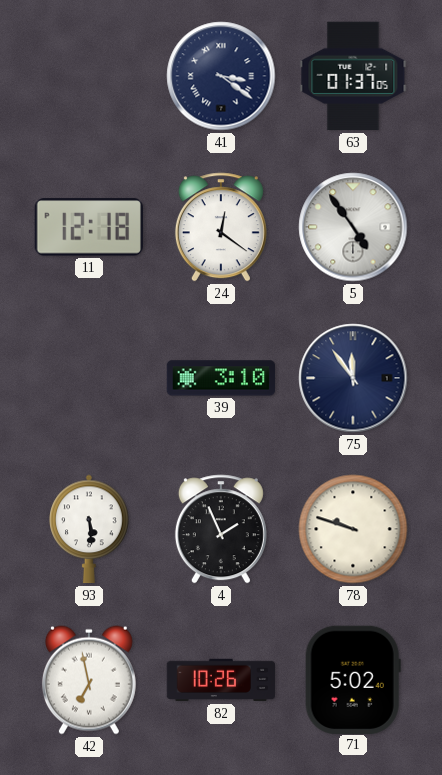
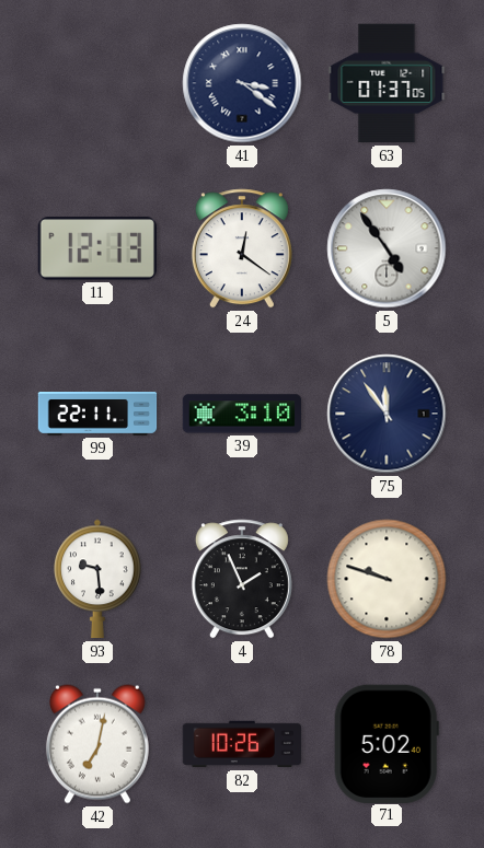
11: 12:18 -> 12:13 (96, 248)
99: none -> 22:11 (97, 415)
93: 5:29 -> 9:29 (97, 579)
42: 6:58 -> 7:02 (97, 744)
